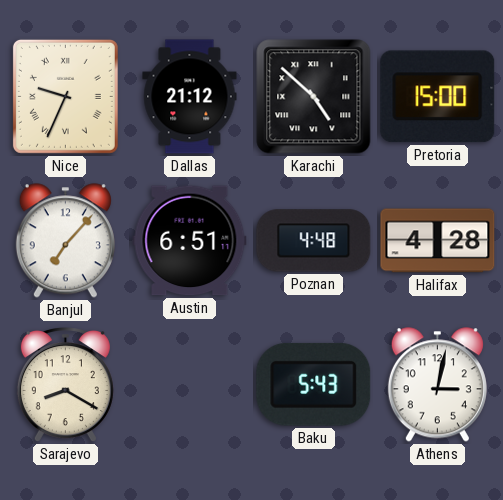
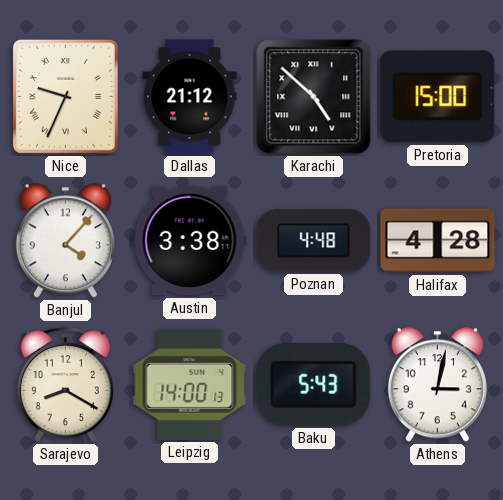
Banjul: 7:07 -> 4:07 (65, 241)
Austin: 6:51 -> 3:38 (190, 241)
Leipzig: none -> 14:00 (190, 384)
